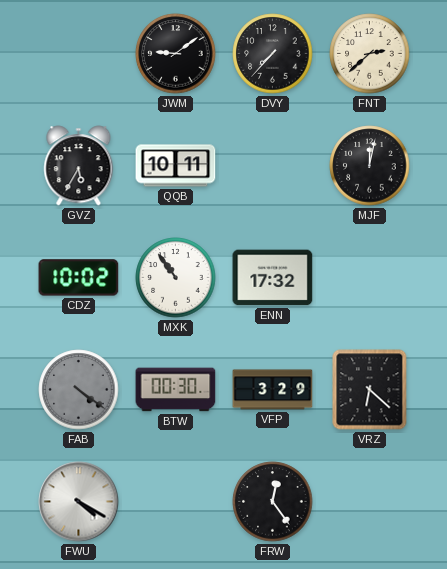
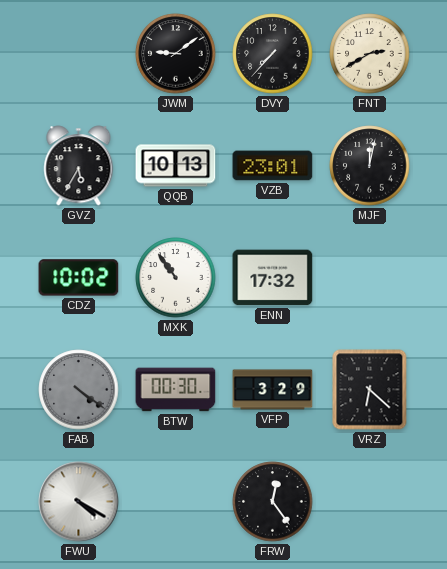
FNT: 2:38 -> 2:40 (370, 54)
QQB: 10:11 -> 10:13 (176, 166)
VZB: none -> 23:01 (273, 166)
